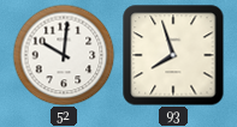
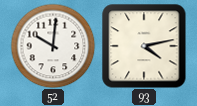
93: 7:57 -> 4:13 (144, 46)
